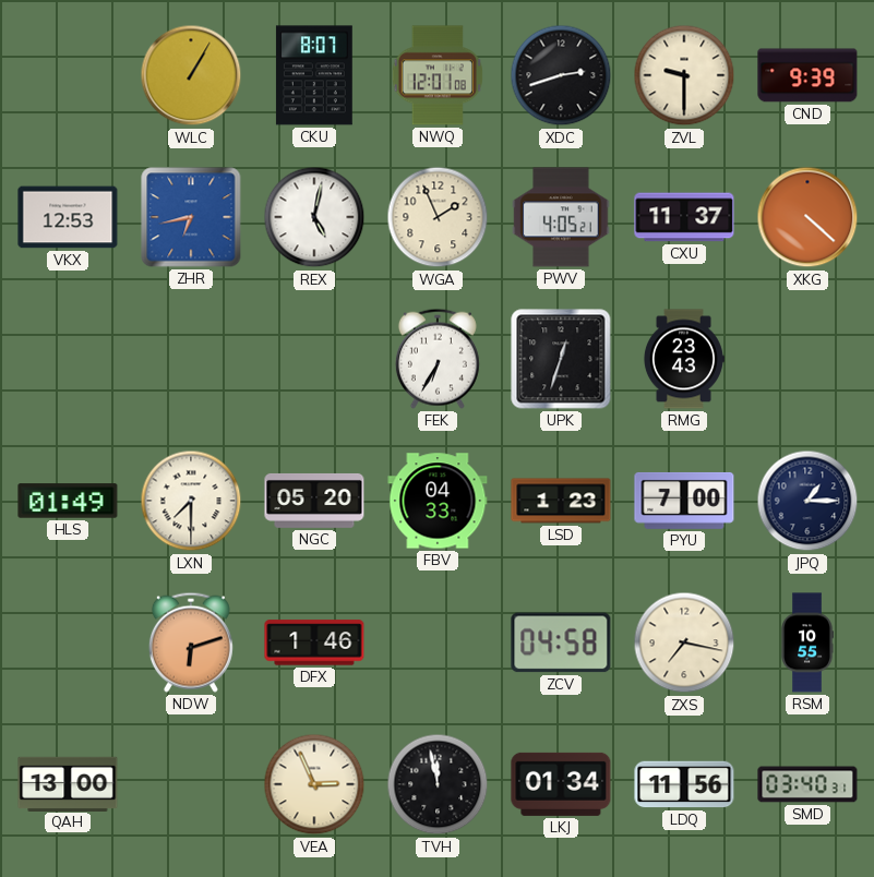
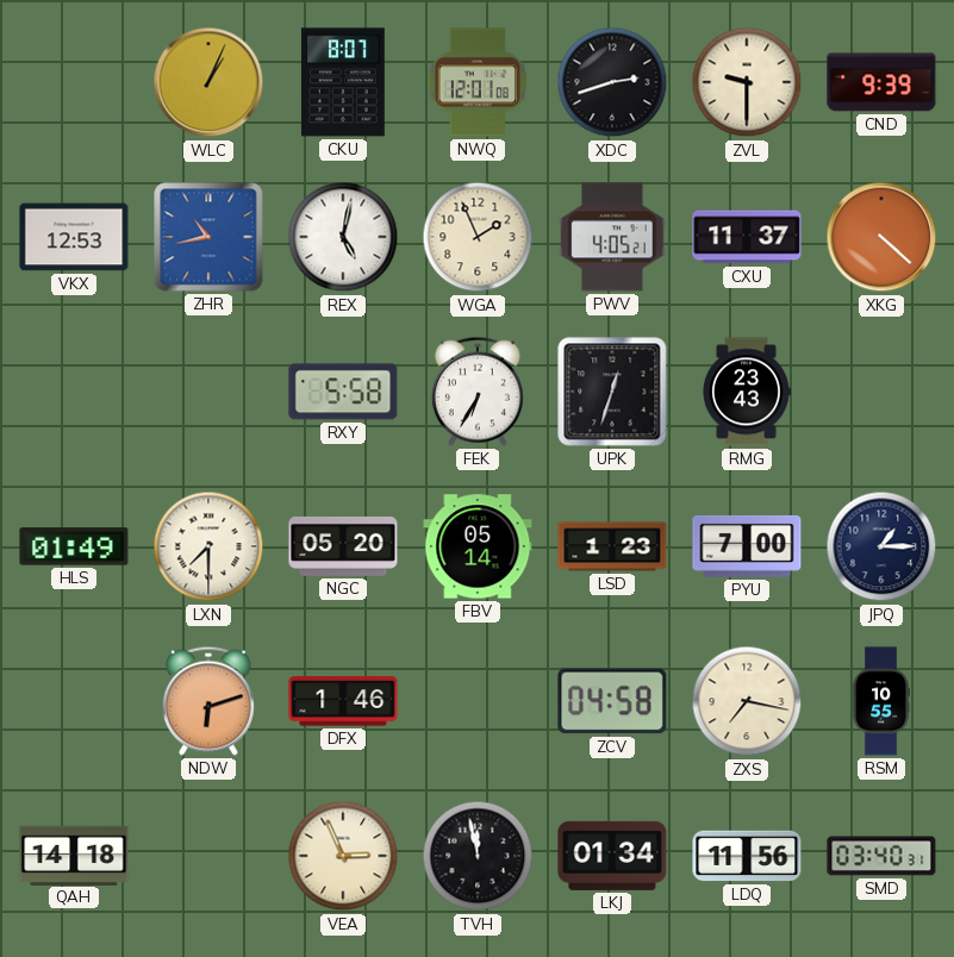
WLC: 1:05 -> 1:04 (208, 82)
ZHR: 6:43 -> 10:43 (208, 237)
RXY: none -> 5:58 (343, 392)
FBV: 04:33 -> 05:14 (478, 546)
QAH: 13:00 -> 14:18 (74, 855)
